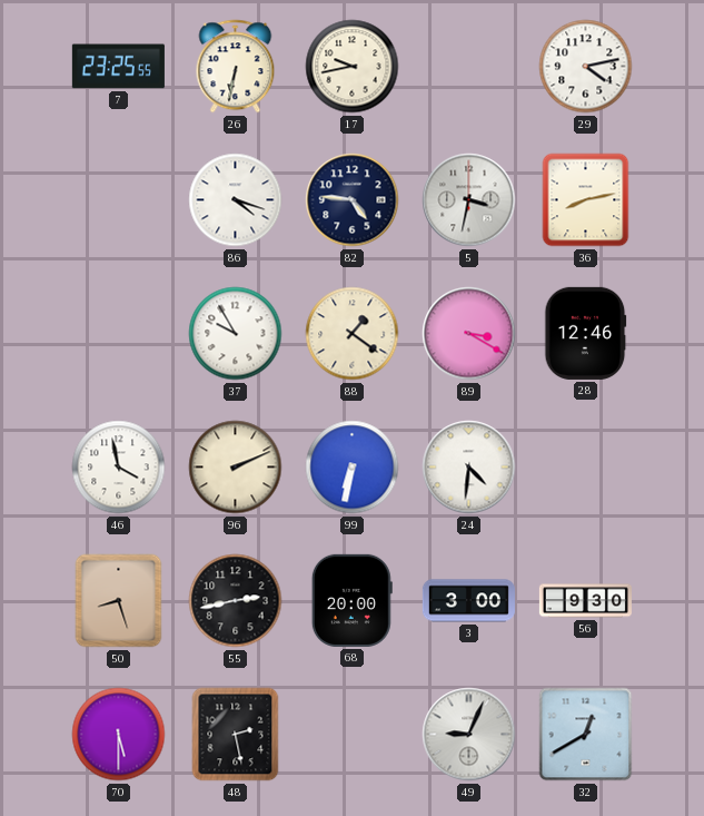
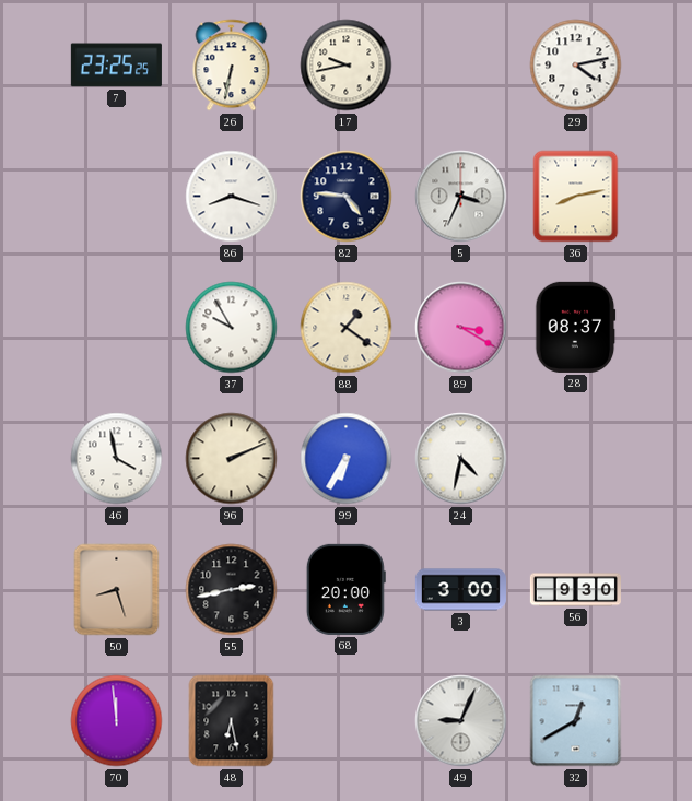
7: 23:25:55 -> 23:25:25 (116, 66)
86: 4:18 -> 8:18 (232, 197)
5: 3:32 -> 3:34 (461, 197)
28: 12:46 -> 08:37 (576, 327)
99: 6:32 -> 6:35 (347, 459)
24: 4:31 -> 4:32 (461, 459)
70: 5:30 -> 11:59 (117, 721)
48: 2:28 -> 6:28 (232, 721)
